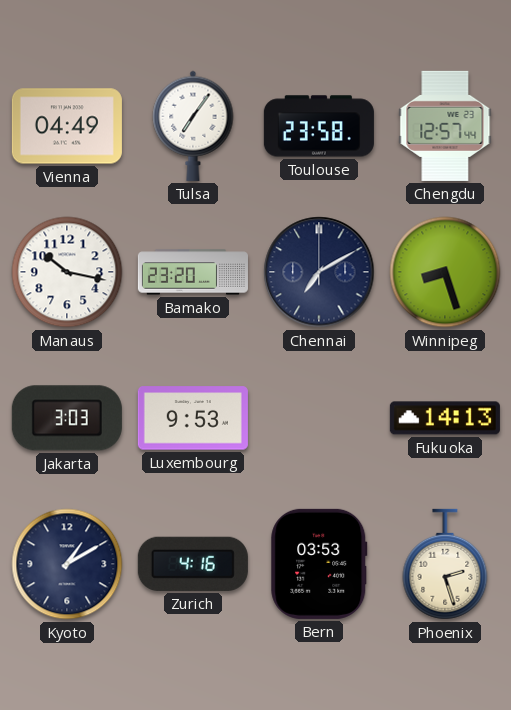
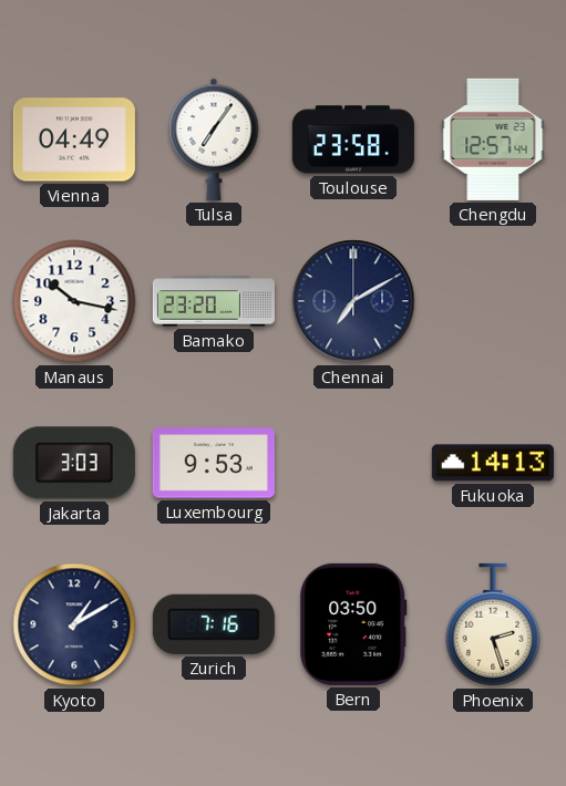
Winnipeg: 8:27 -> none (445, 272)
Zurich: 4:16 -> 7:16 (214, 624)
Bern: 03:53 -> 03:50 (353, 624)
